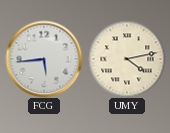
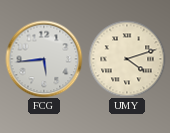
UMY: 4:13 -> 4:12 (127, 59)
